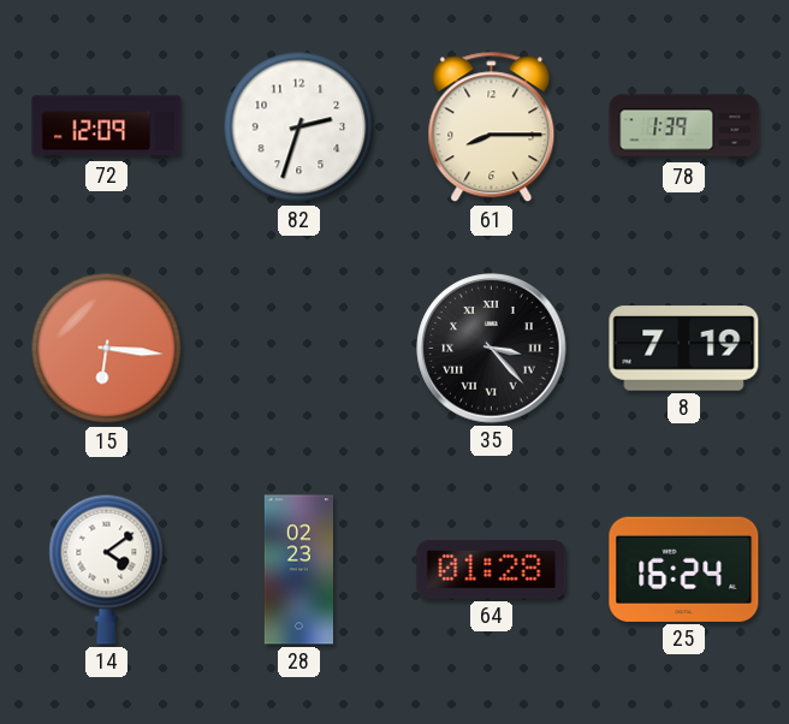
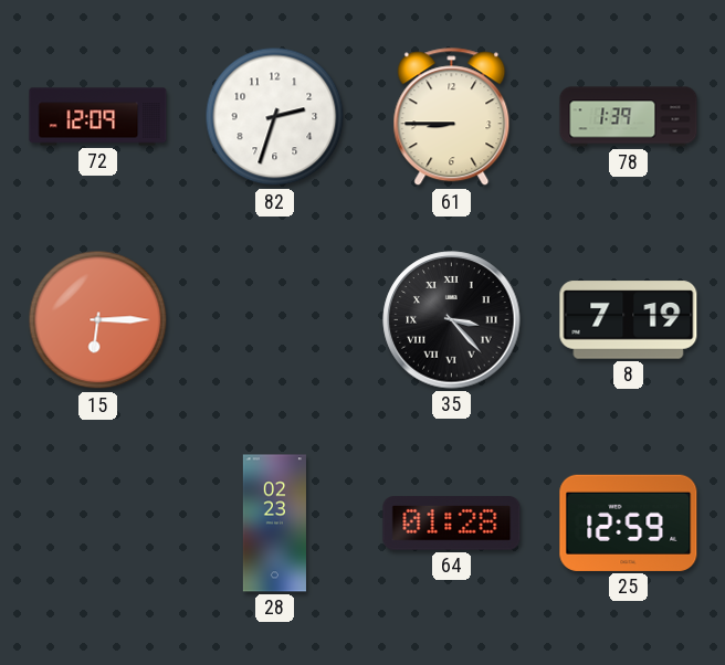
61: 8:15 -> 8:45 (452, 117)
15: 6:16 -> 6:15 (98, 320)
14: 4:09 -> none (107, 569)
25: 16:24 -> 12:59 (629, 522)
